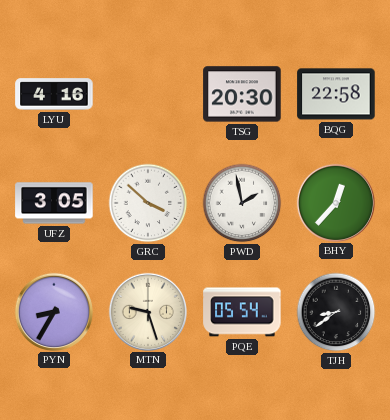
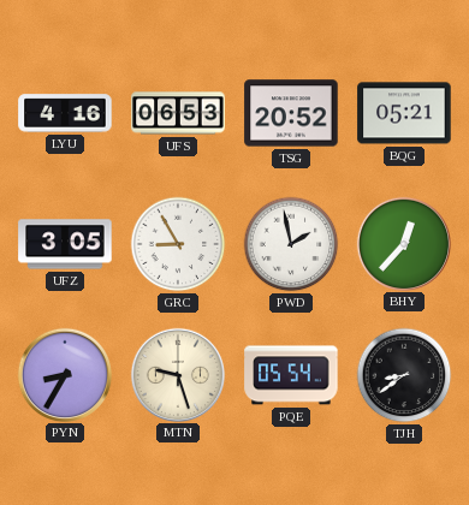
UFS: none -> 06:53 (178, 113)
TSG: 20:30 -> 20:52 (291, 113)
BQG: 22:58 -> 05:21 (404, 113)
GRC: 3:52 -> 8:55 (178, 244)
